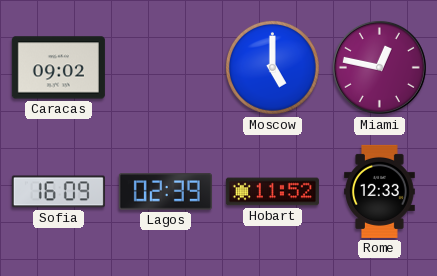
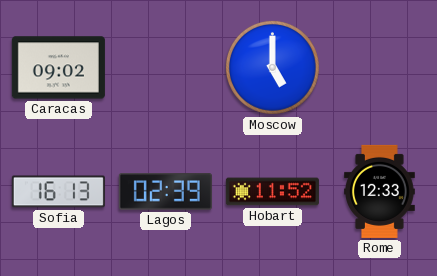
Miami: 12:47 -> none (379, 67)
Sofia: 16:09 -> 16:13 (58, 192)
